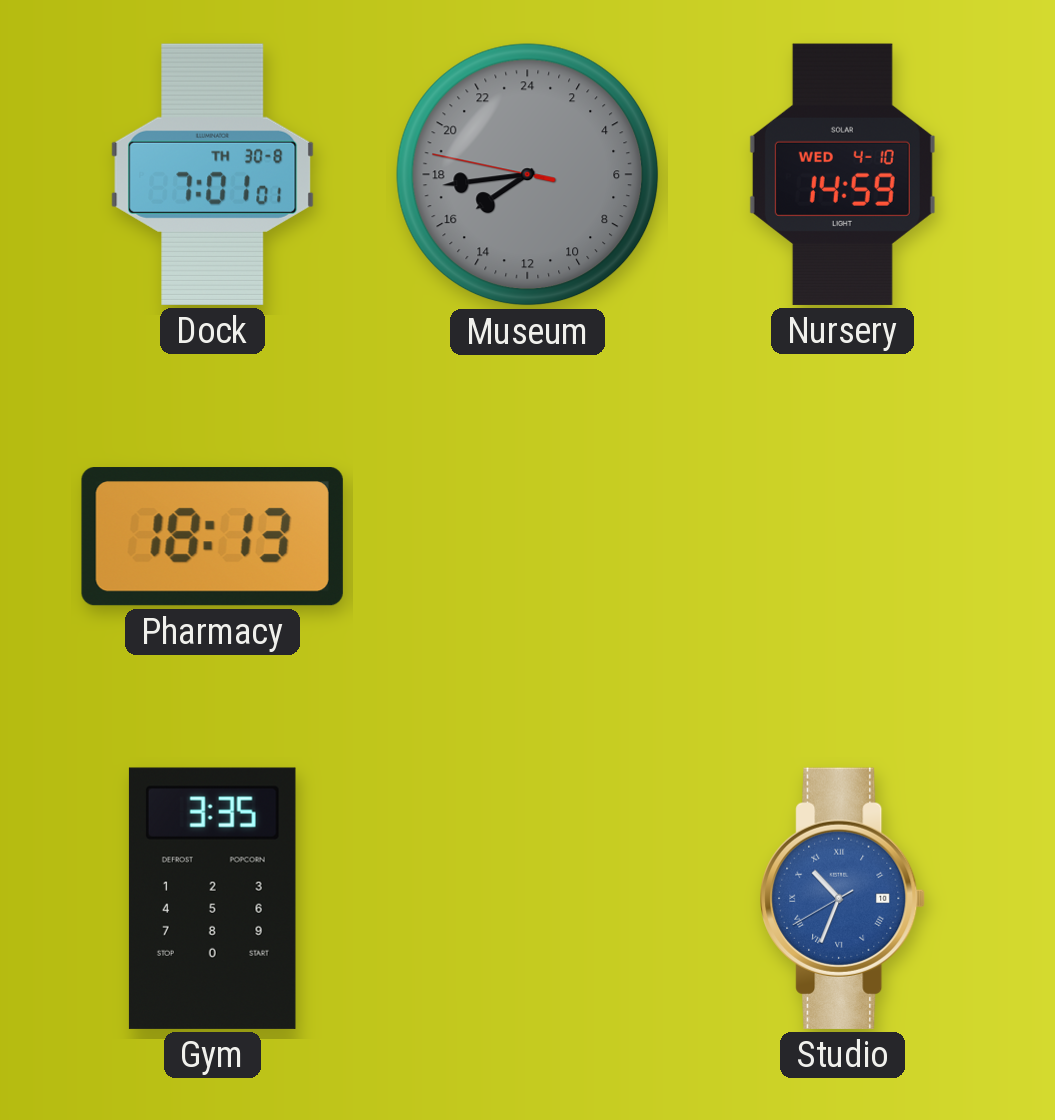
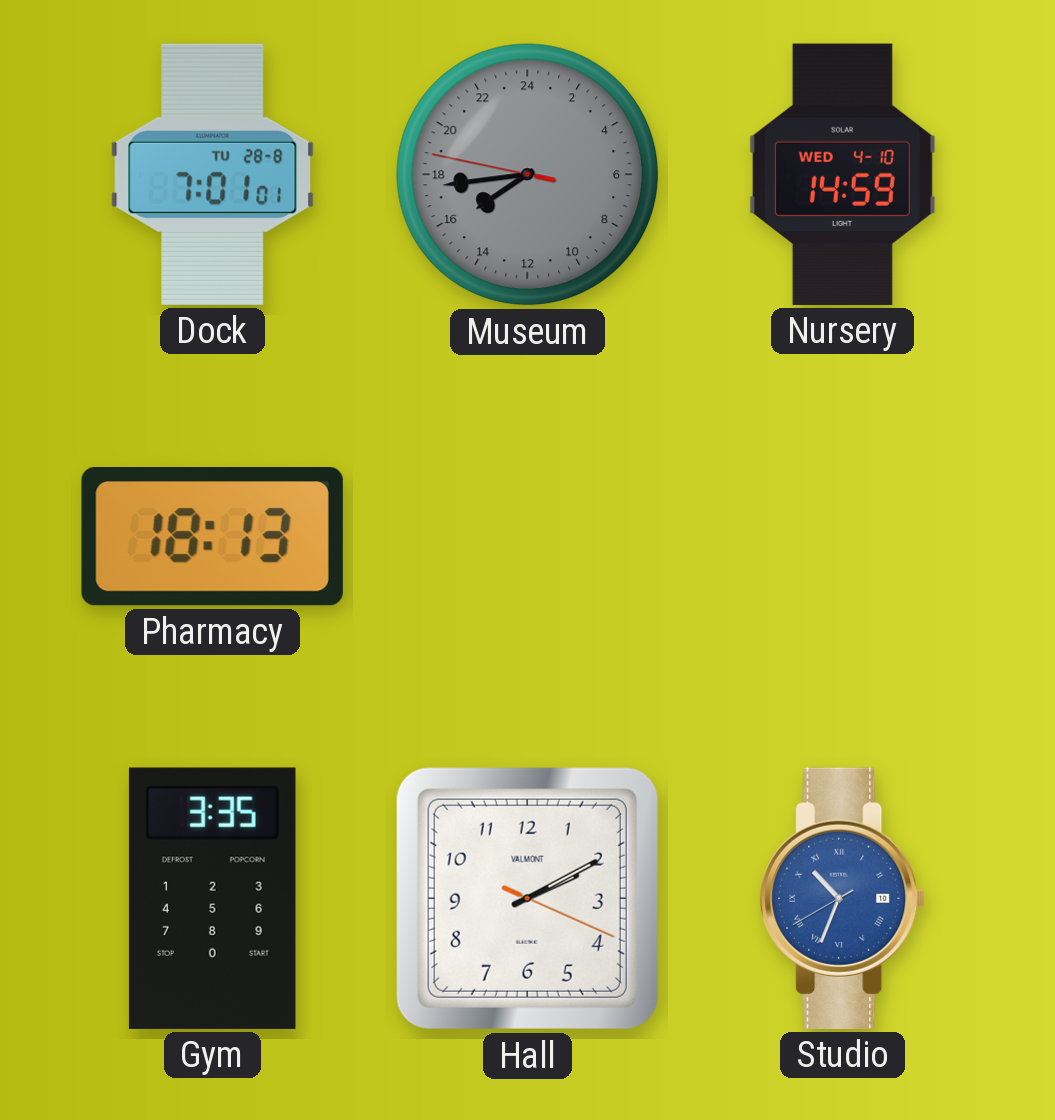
Dock date: TH 30-8 -> TU 28-8 (213, 174)
Hall: none -> 2:10 (527, 898)
